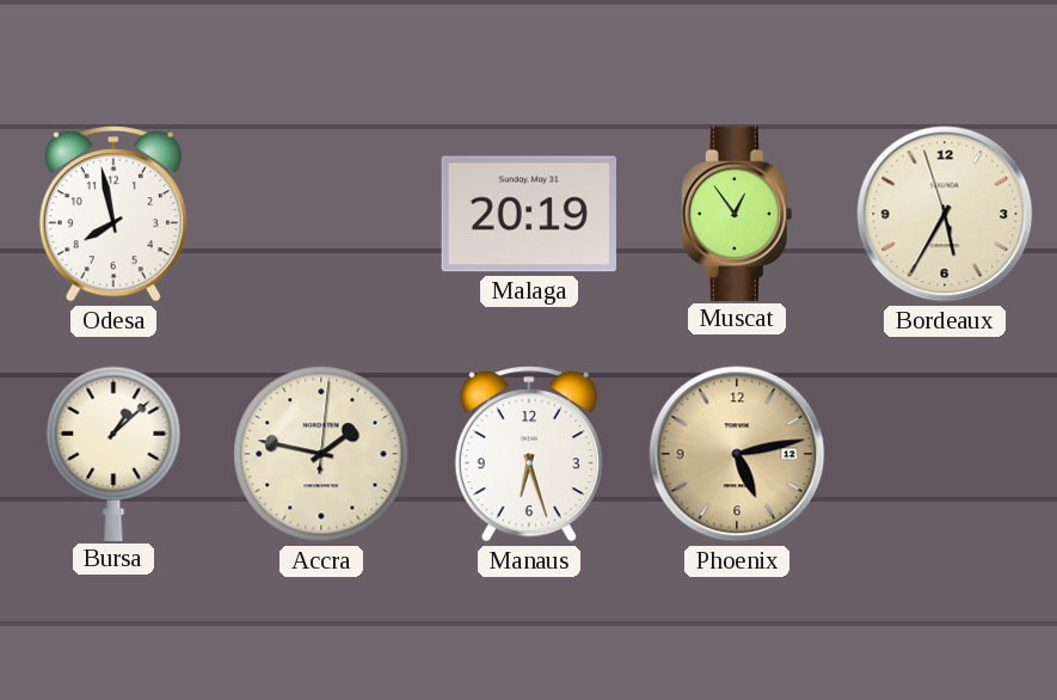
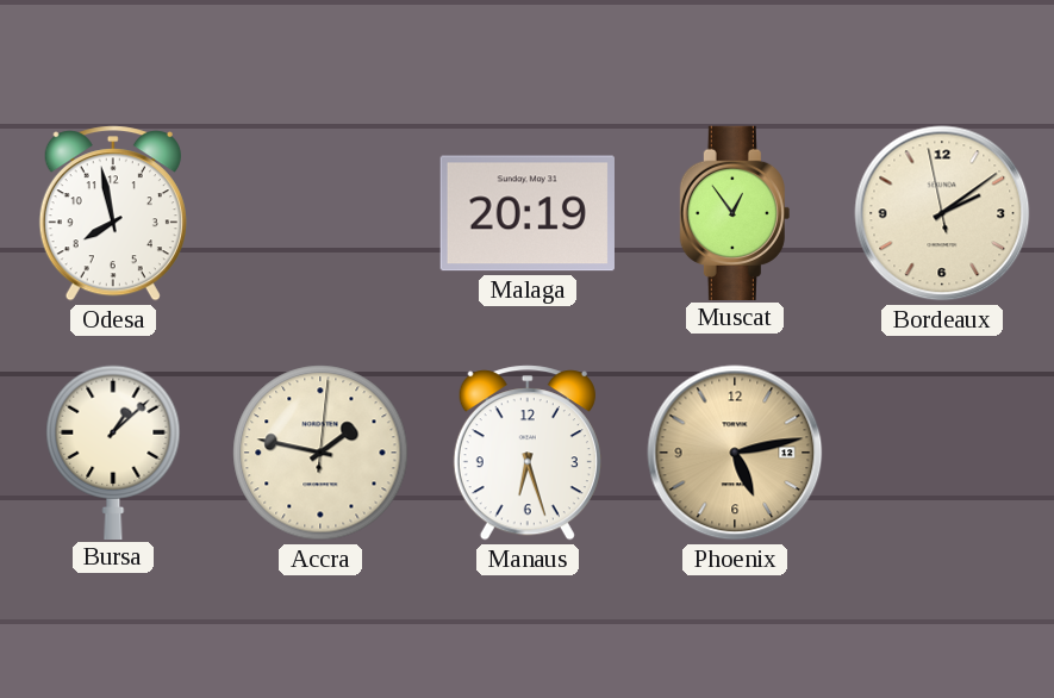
Bordeaux: 5:34 -> 2:08 (942, 213)
